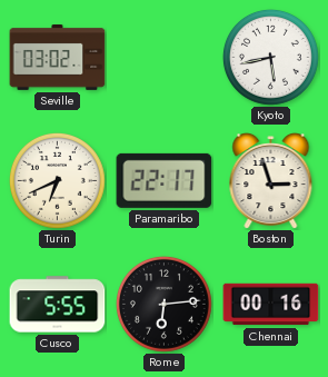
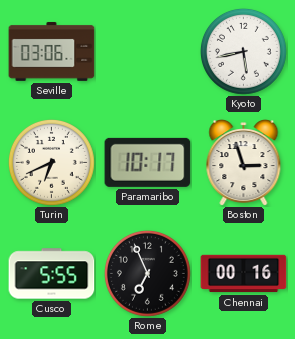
Seville: 03:02 -> 03:06 (52, 51)
Paramaribo: 22:17 -> 10:17 (148, 162)
Rome: 6:14 -> 6:56 (147, 273)
